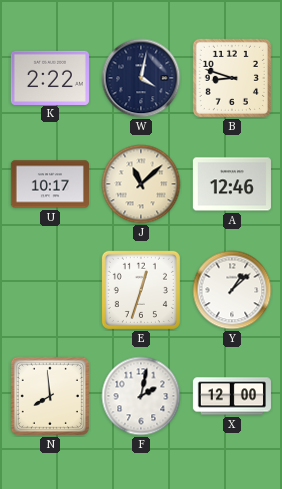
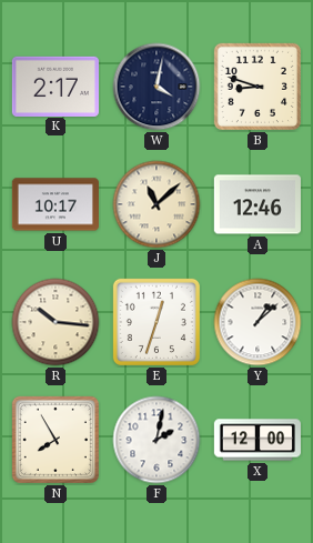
K: 2:22 -> 2:17 (55, 86)
R: none -> 10:16 (55, 322)
N: 7:59 -> 7:55 (55, 440)
